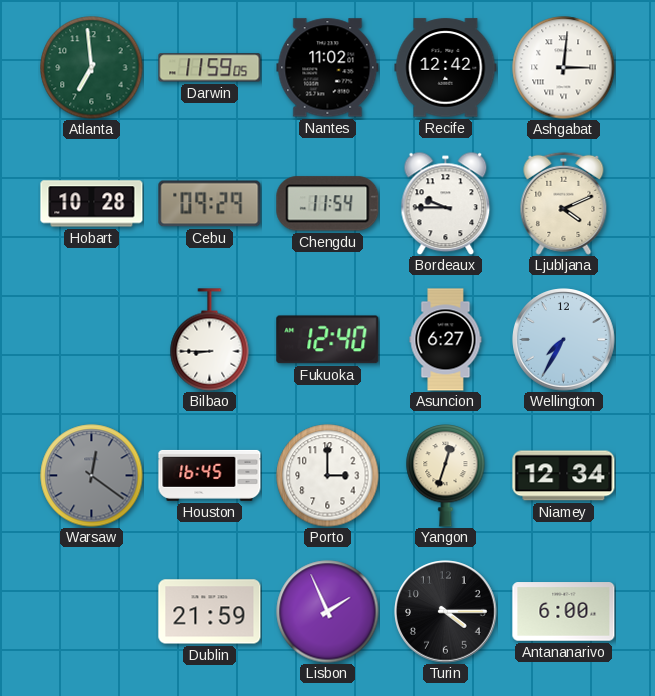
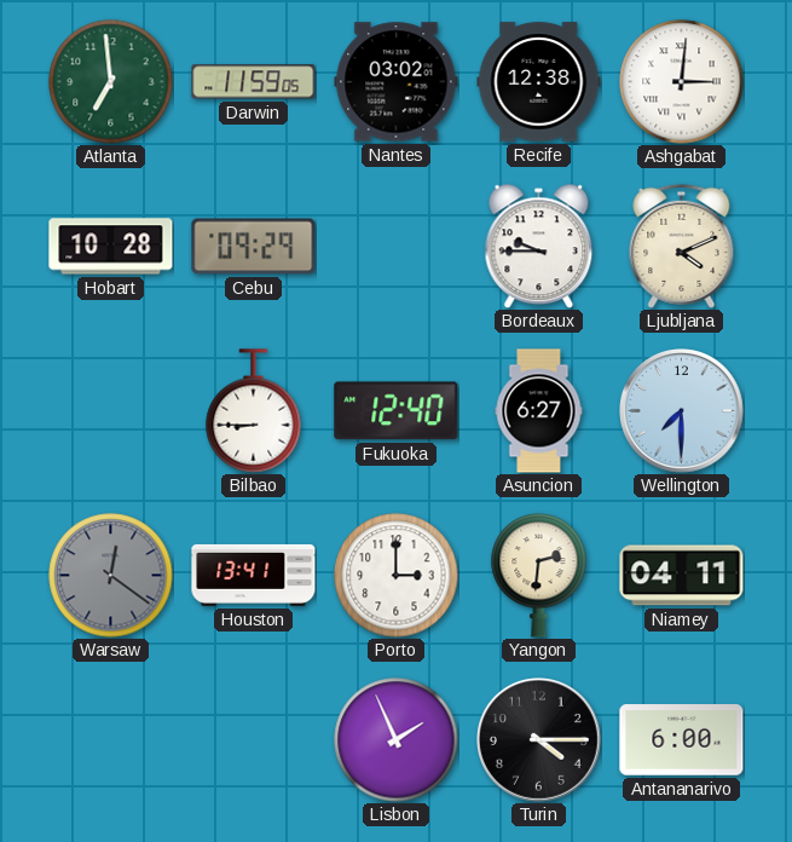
Nantes: 11:02 -> 03:02 (397, 82)
Recife: 12:42 -> 12:38 (539, 82)
Chengdu: 11:54 -> none (328, 204)
Wellington: 7:35 -> 7:30 (682, 411)
Houston: 16:45 -> 13:41 (254, 575)
Yangon: 12:33 -> 2:31 (539, 576)
Niamey: 12:34 -> 04:11 (682, 576)
Dublin: 21:59 -> none (210, 612)
